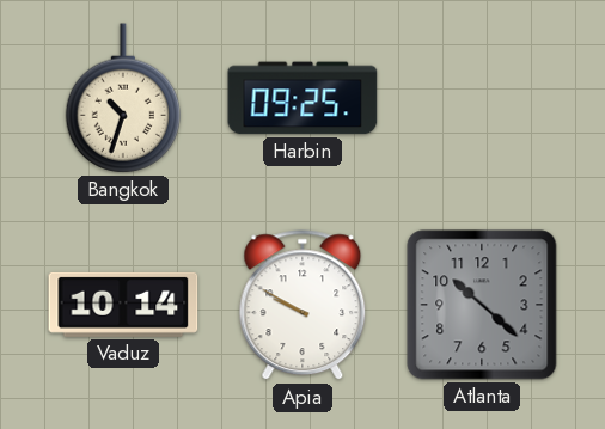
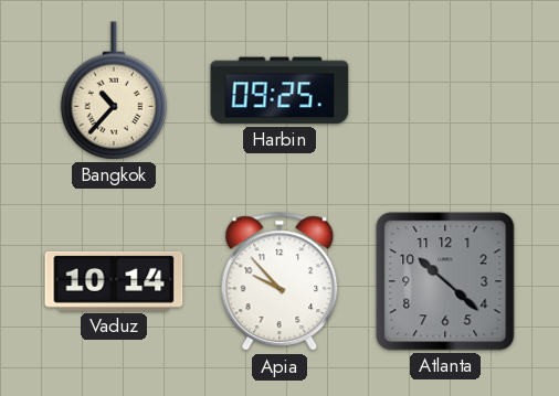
Bangkok: 10:33 -> 10:37 (113, 90)
Apia: 9:50 -> 9:53 (279, 282)
